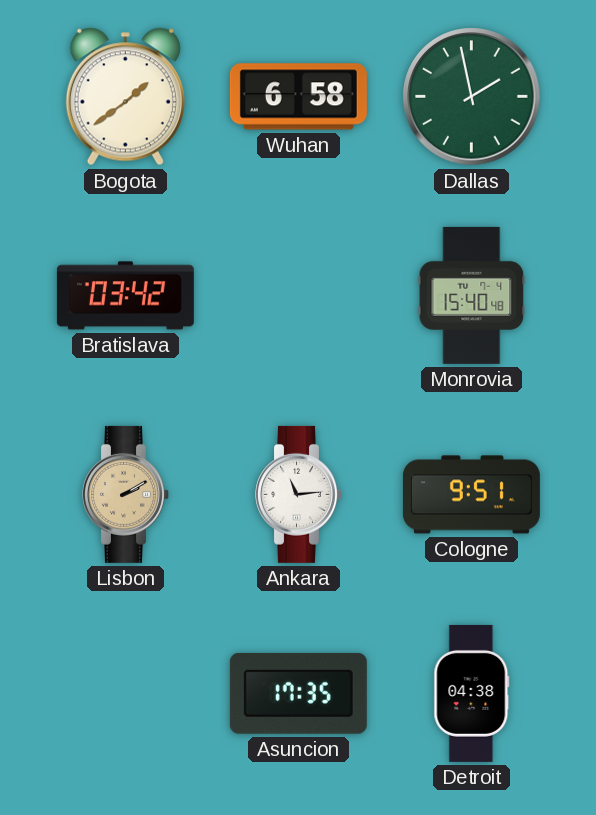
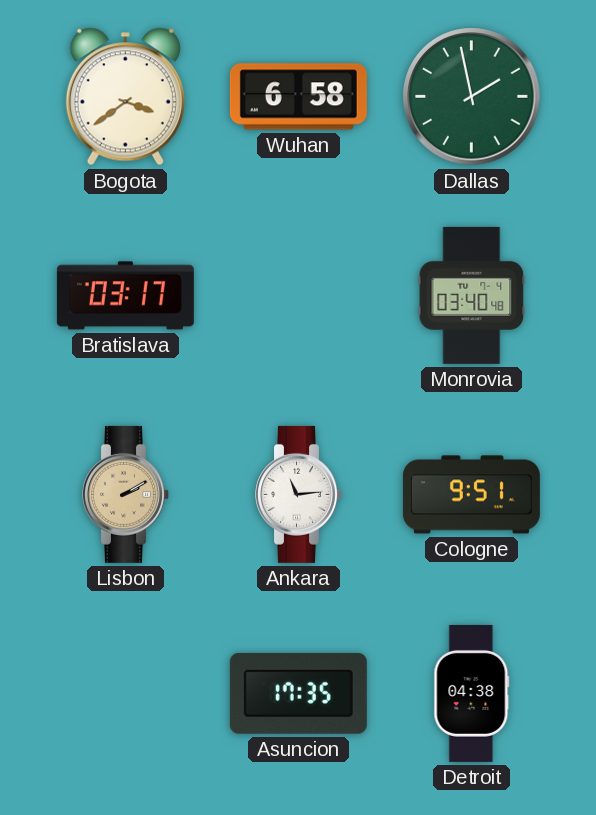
Bogota: 1:39 -> 3:39 (125, 97)
Bratislava: 03:42 -> 03:17 (125, 296)
Monrovia: 15:40 -> 03:40 (472, 295)
